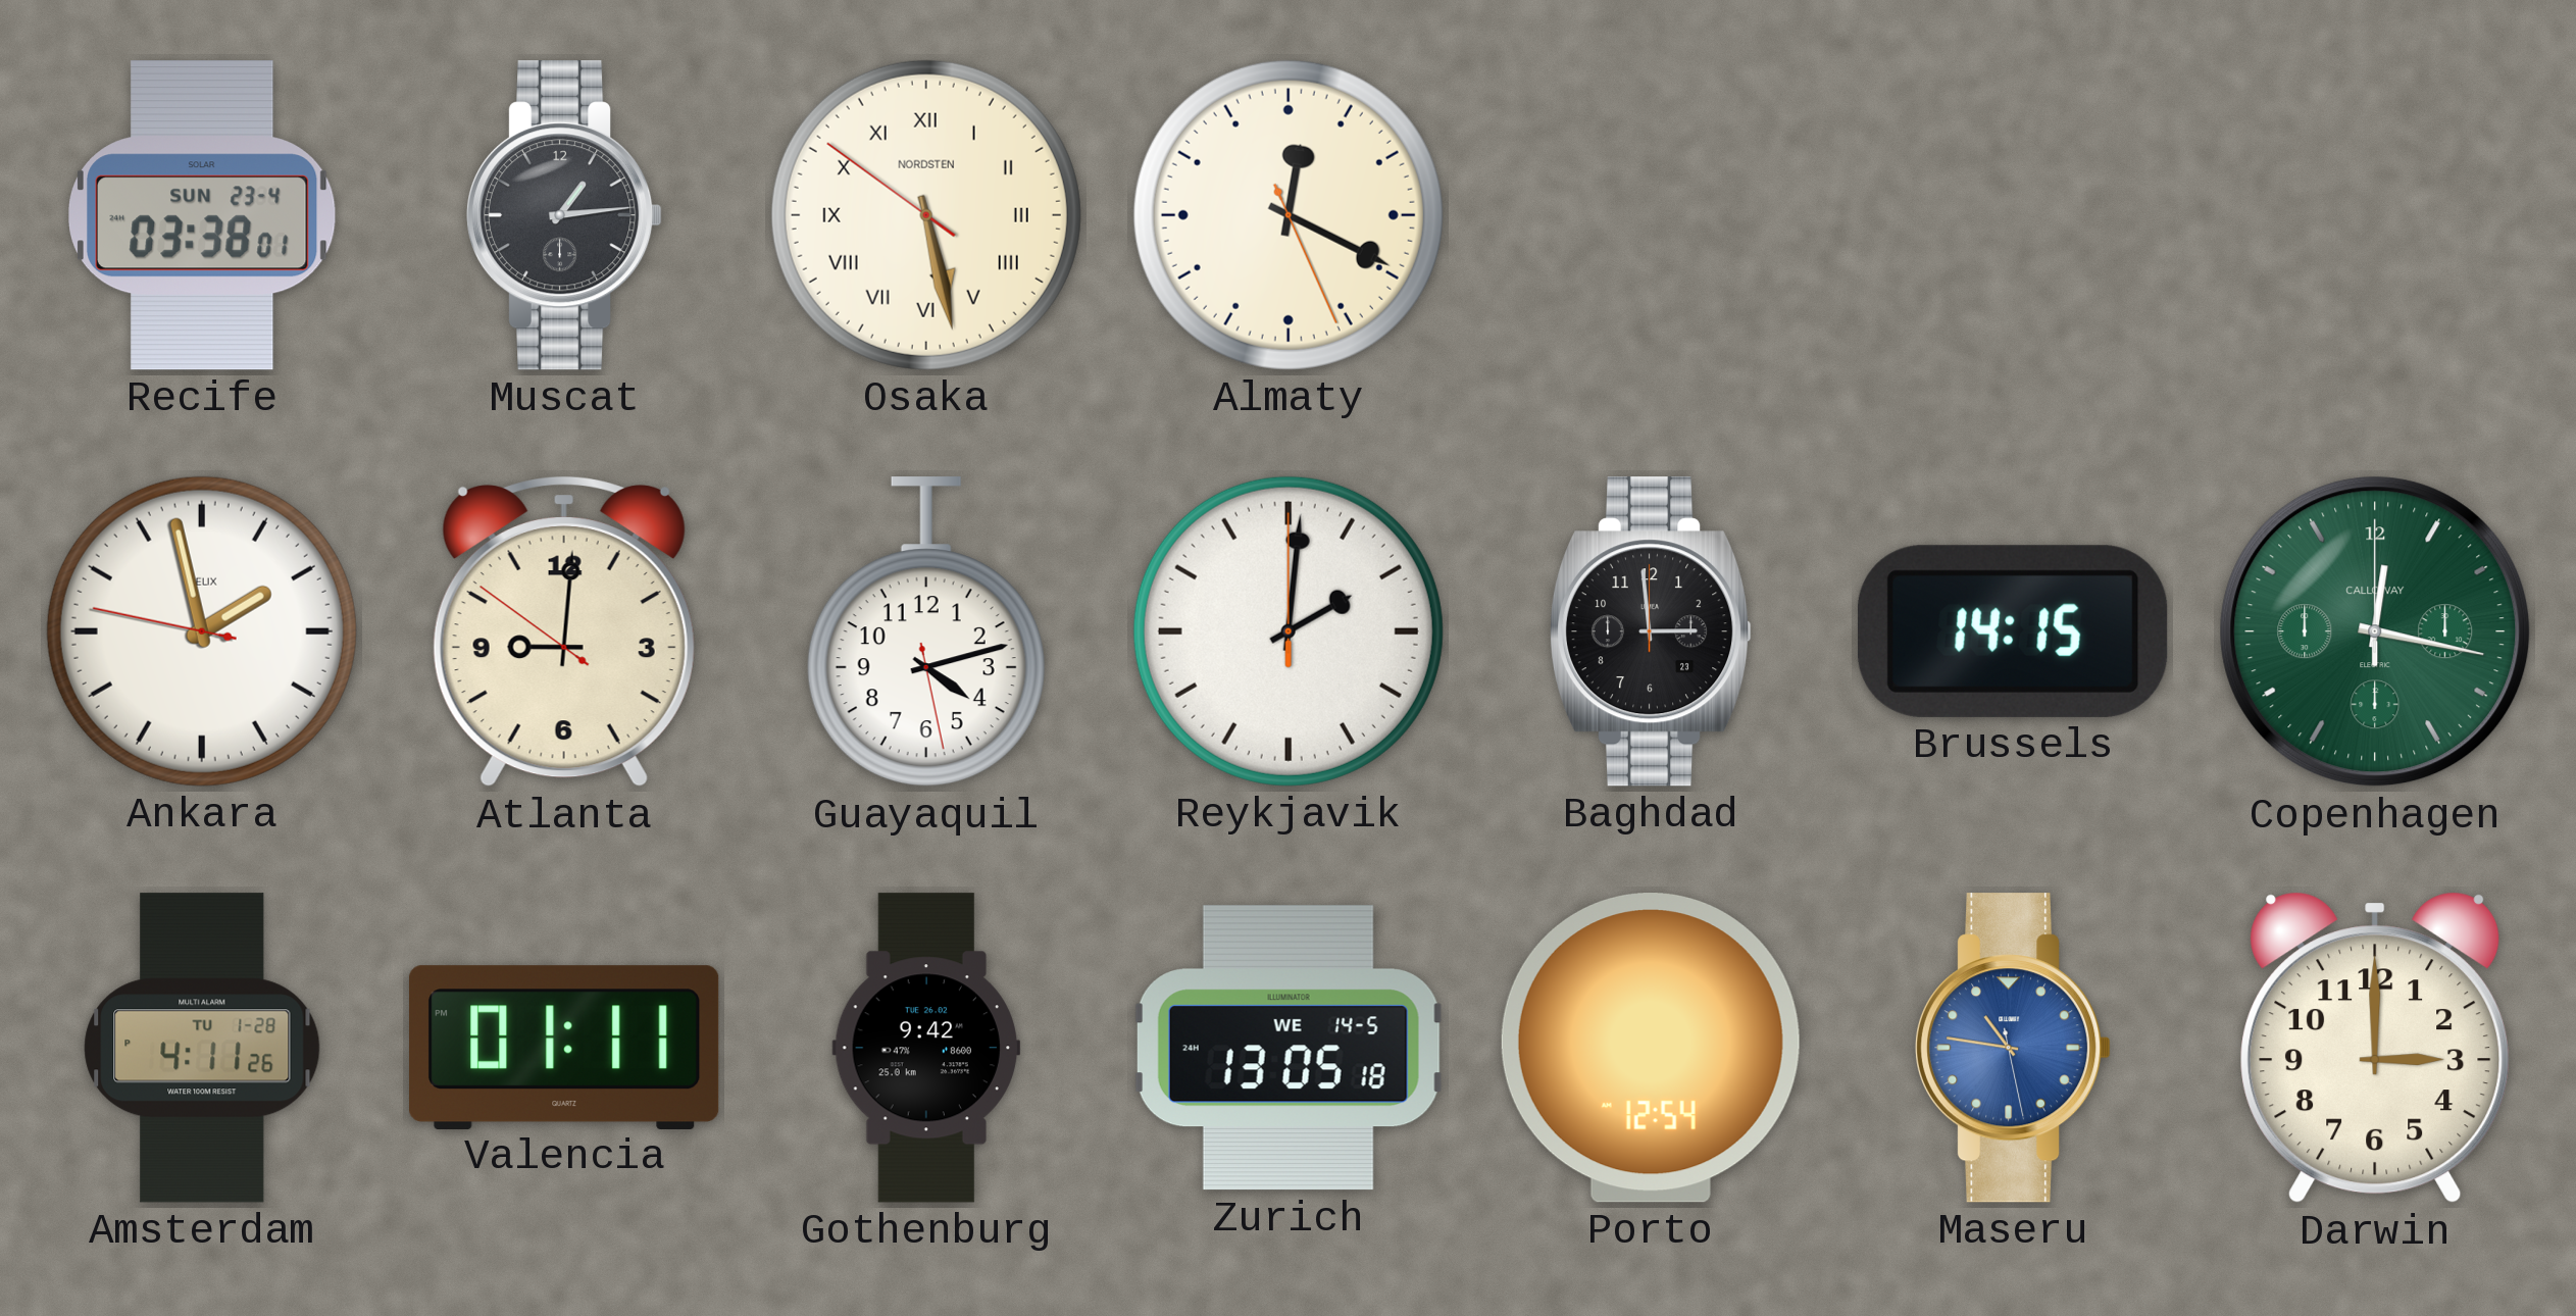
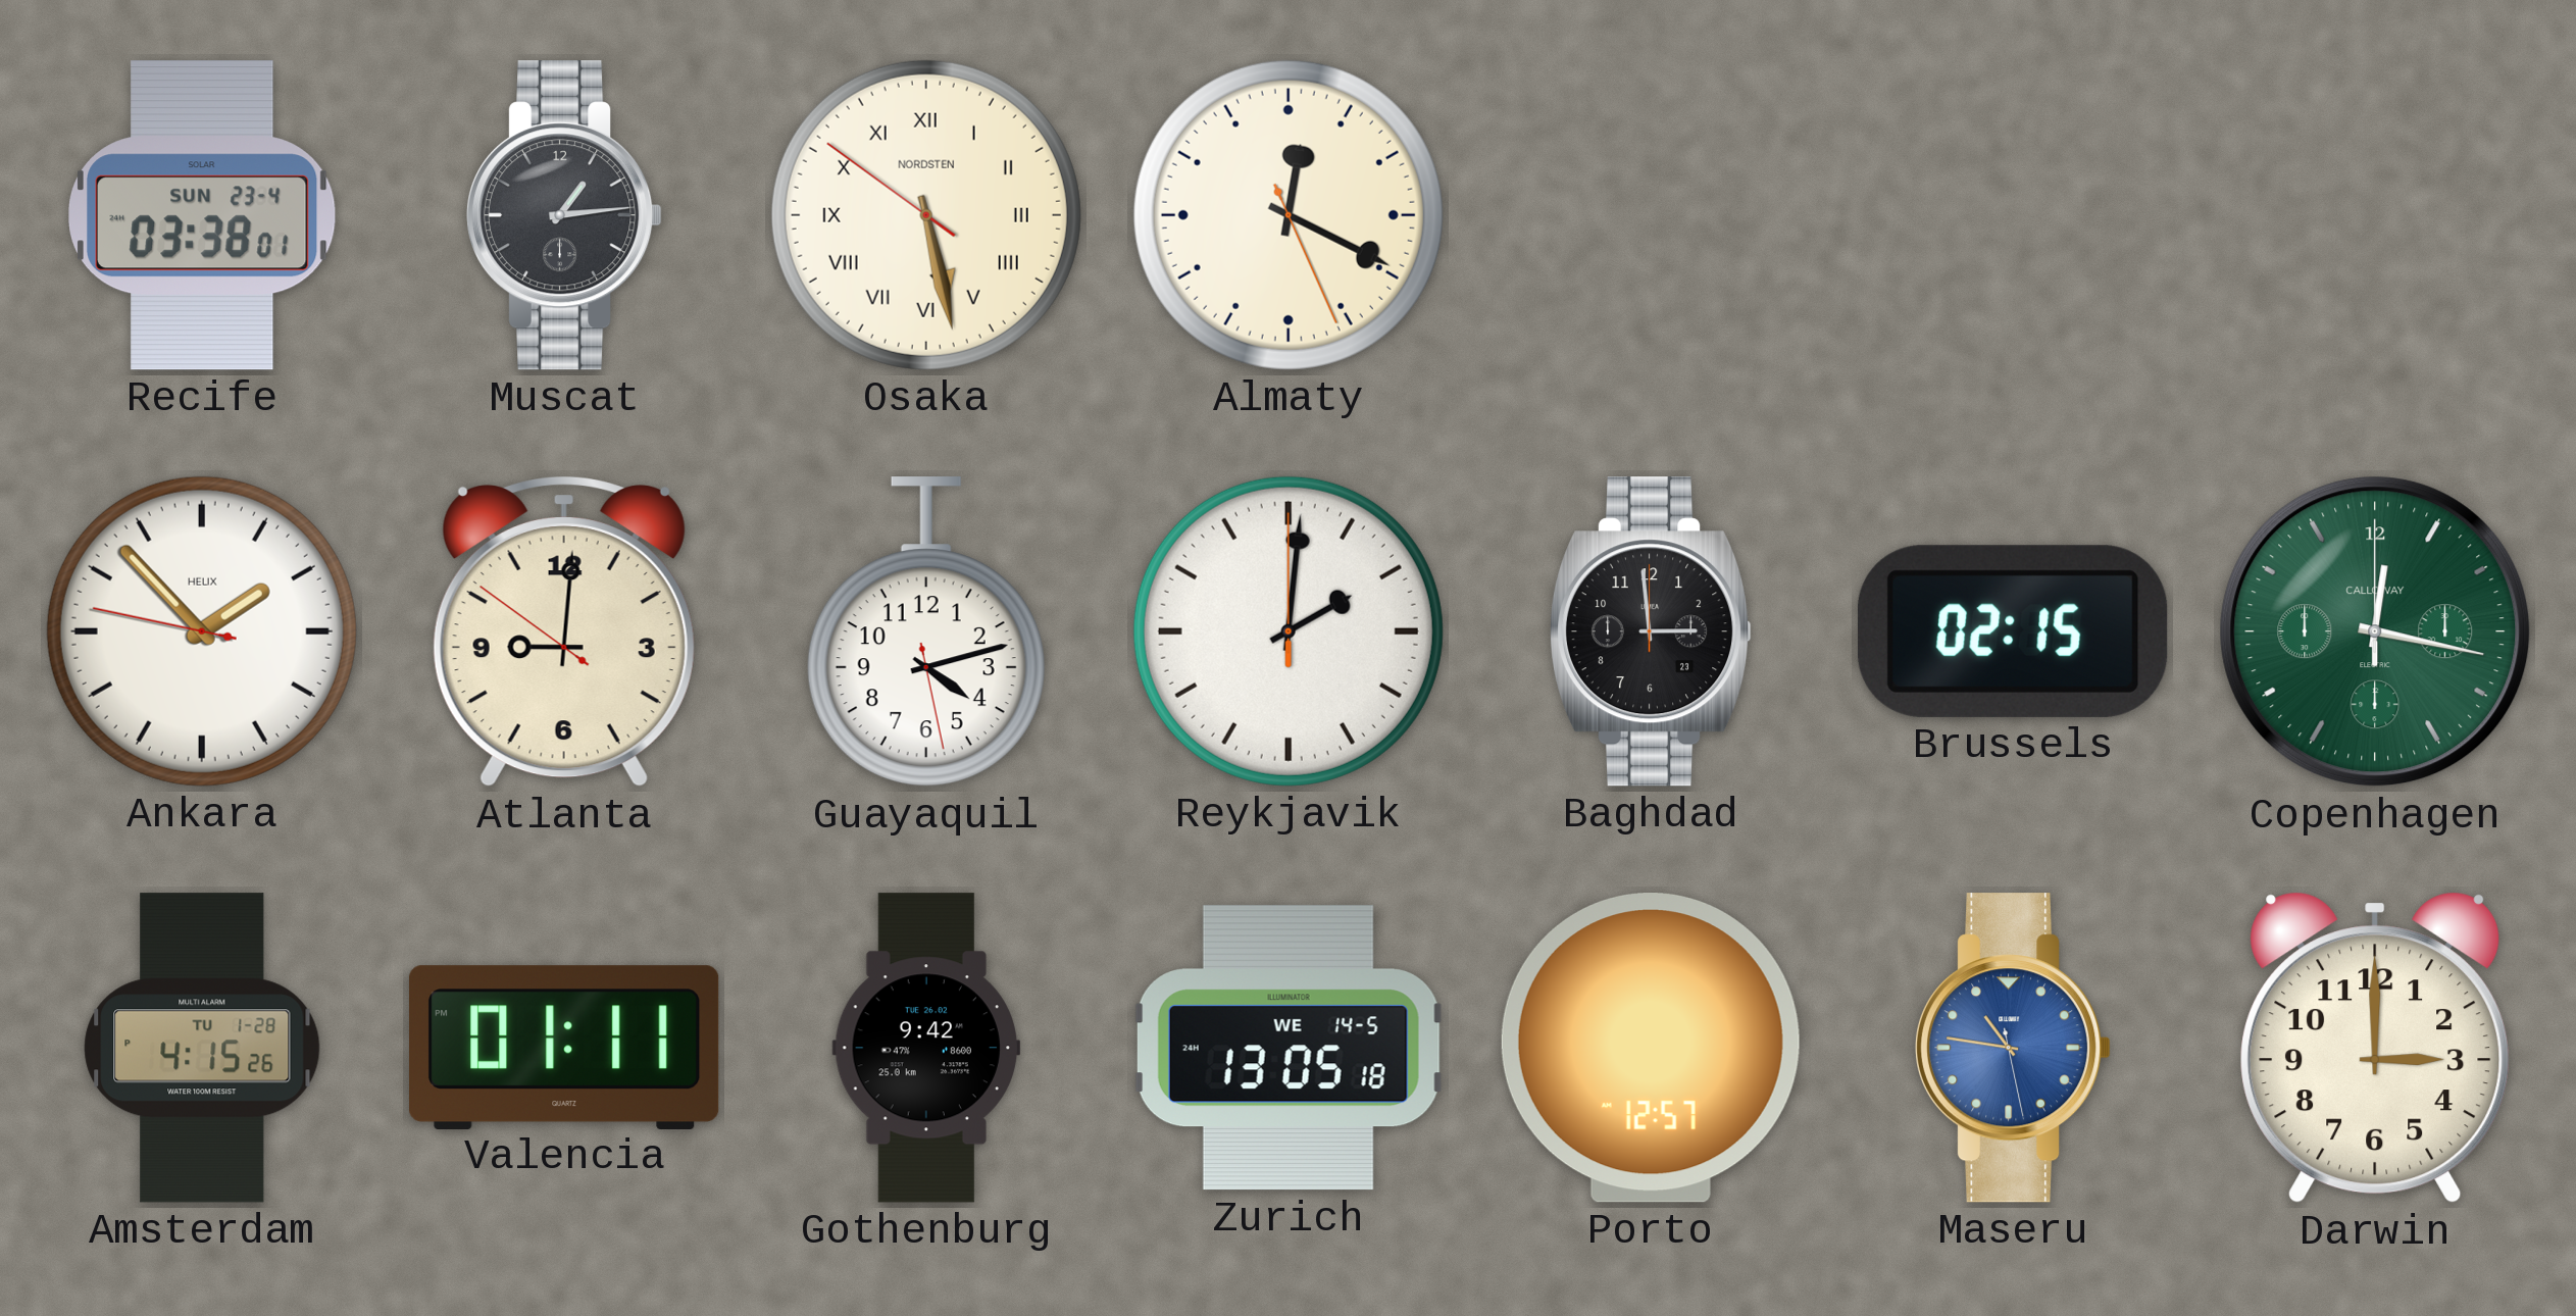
Ankara: 1:57 -> 1:52 (202, 631)
Brussels: 14:15 -> 02:15 (2013, 631)
Amsterdam: 4:11 -> 4:15 (202, 1048)
Porto: 12:54 -> 12:57 (1651, 1048)
